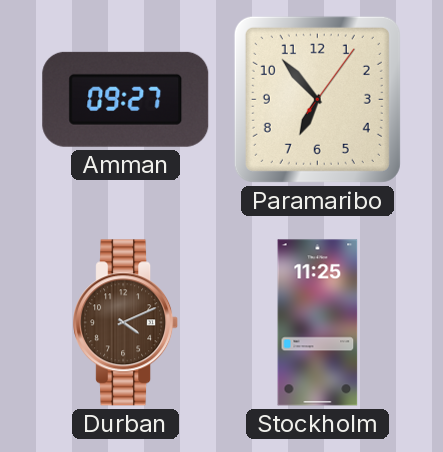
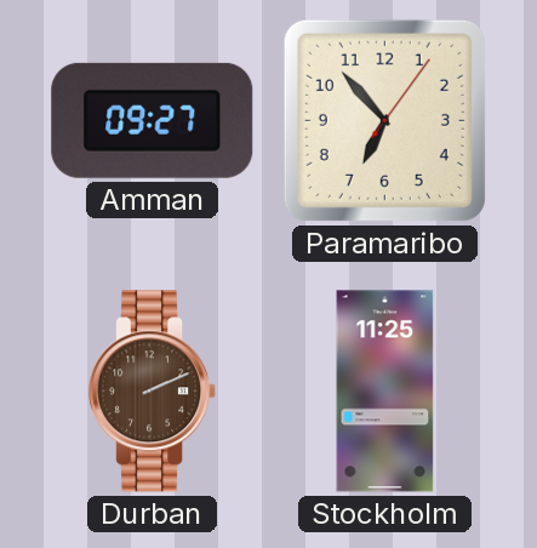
Durban: 4:11 -> 2:11 (153, 392)
